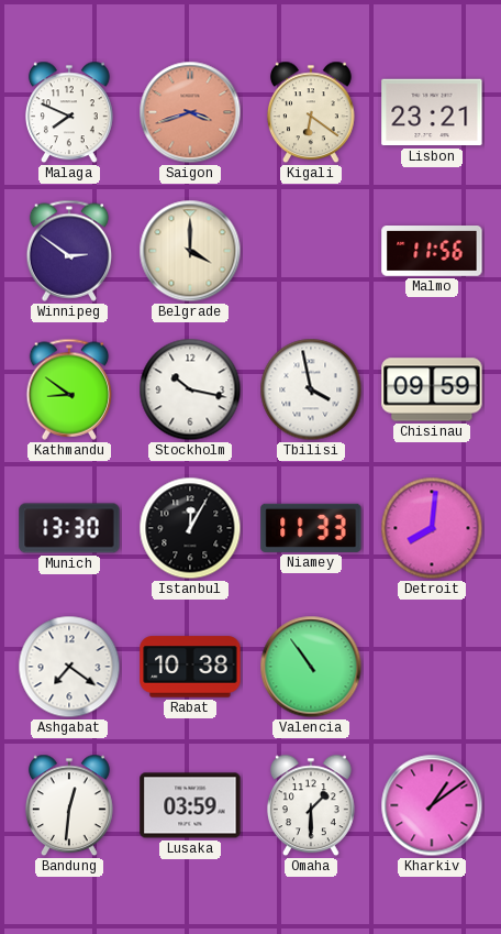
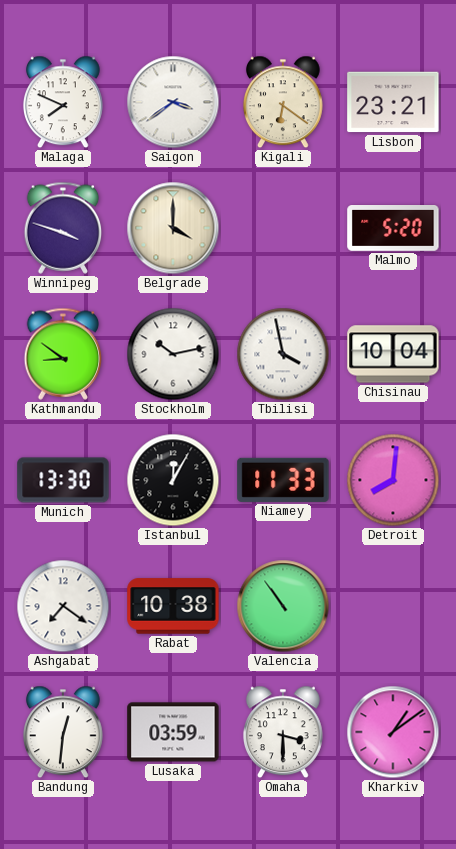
Saigon: 3:42 -> 3:39 (173, 102)
Saigon dial: salmon -> white (173, 102)
Winnipeg: 2:51 -> 3:48 (63, 228)
Malmo: 11:56 -> 5:20 (393, 229)
Stockholm: 10:17 -> 10:13 (173, 354)
Chisinau: 09:59 -> 10:04 (393, 354)
Omaha: 1:30 -> 3:30 (283, 732)
